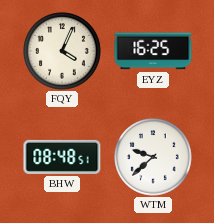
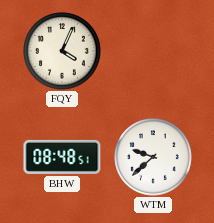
EYZ: 16:25 -> none (153, 51)
